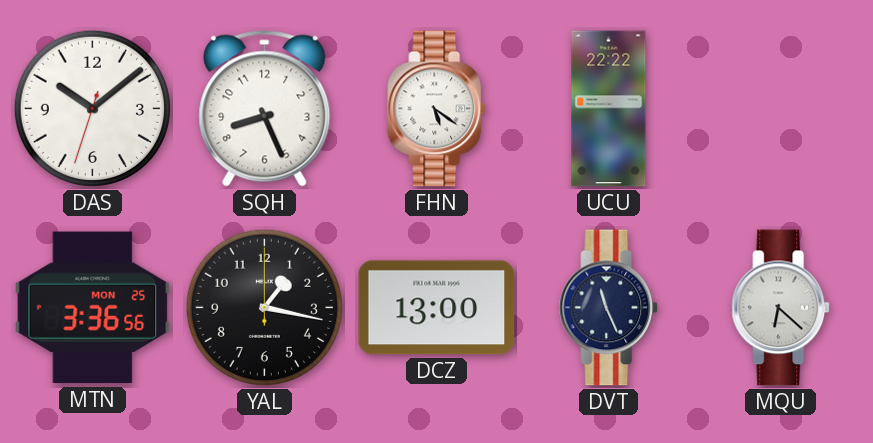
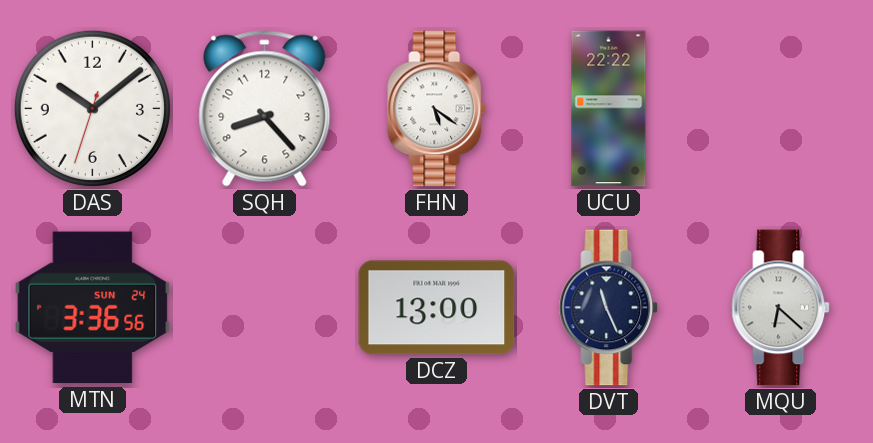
SQH: 8:26 -> 8:23 (265, 109)
MTN date: MON 25 -> SUN 24 (93, 308)
YAL: 1:17 -> none (264, 307)
